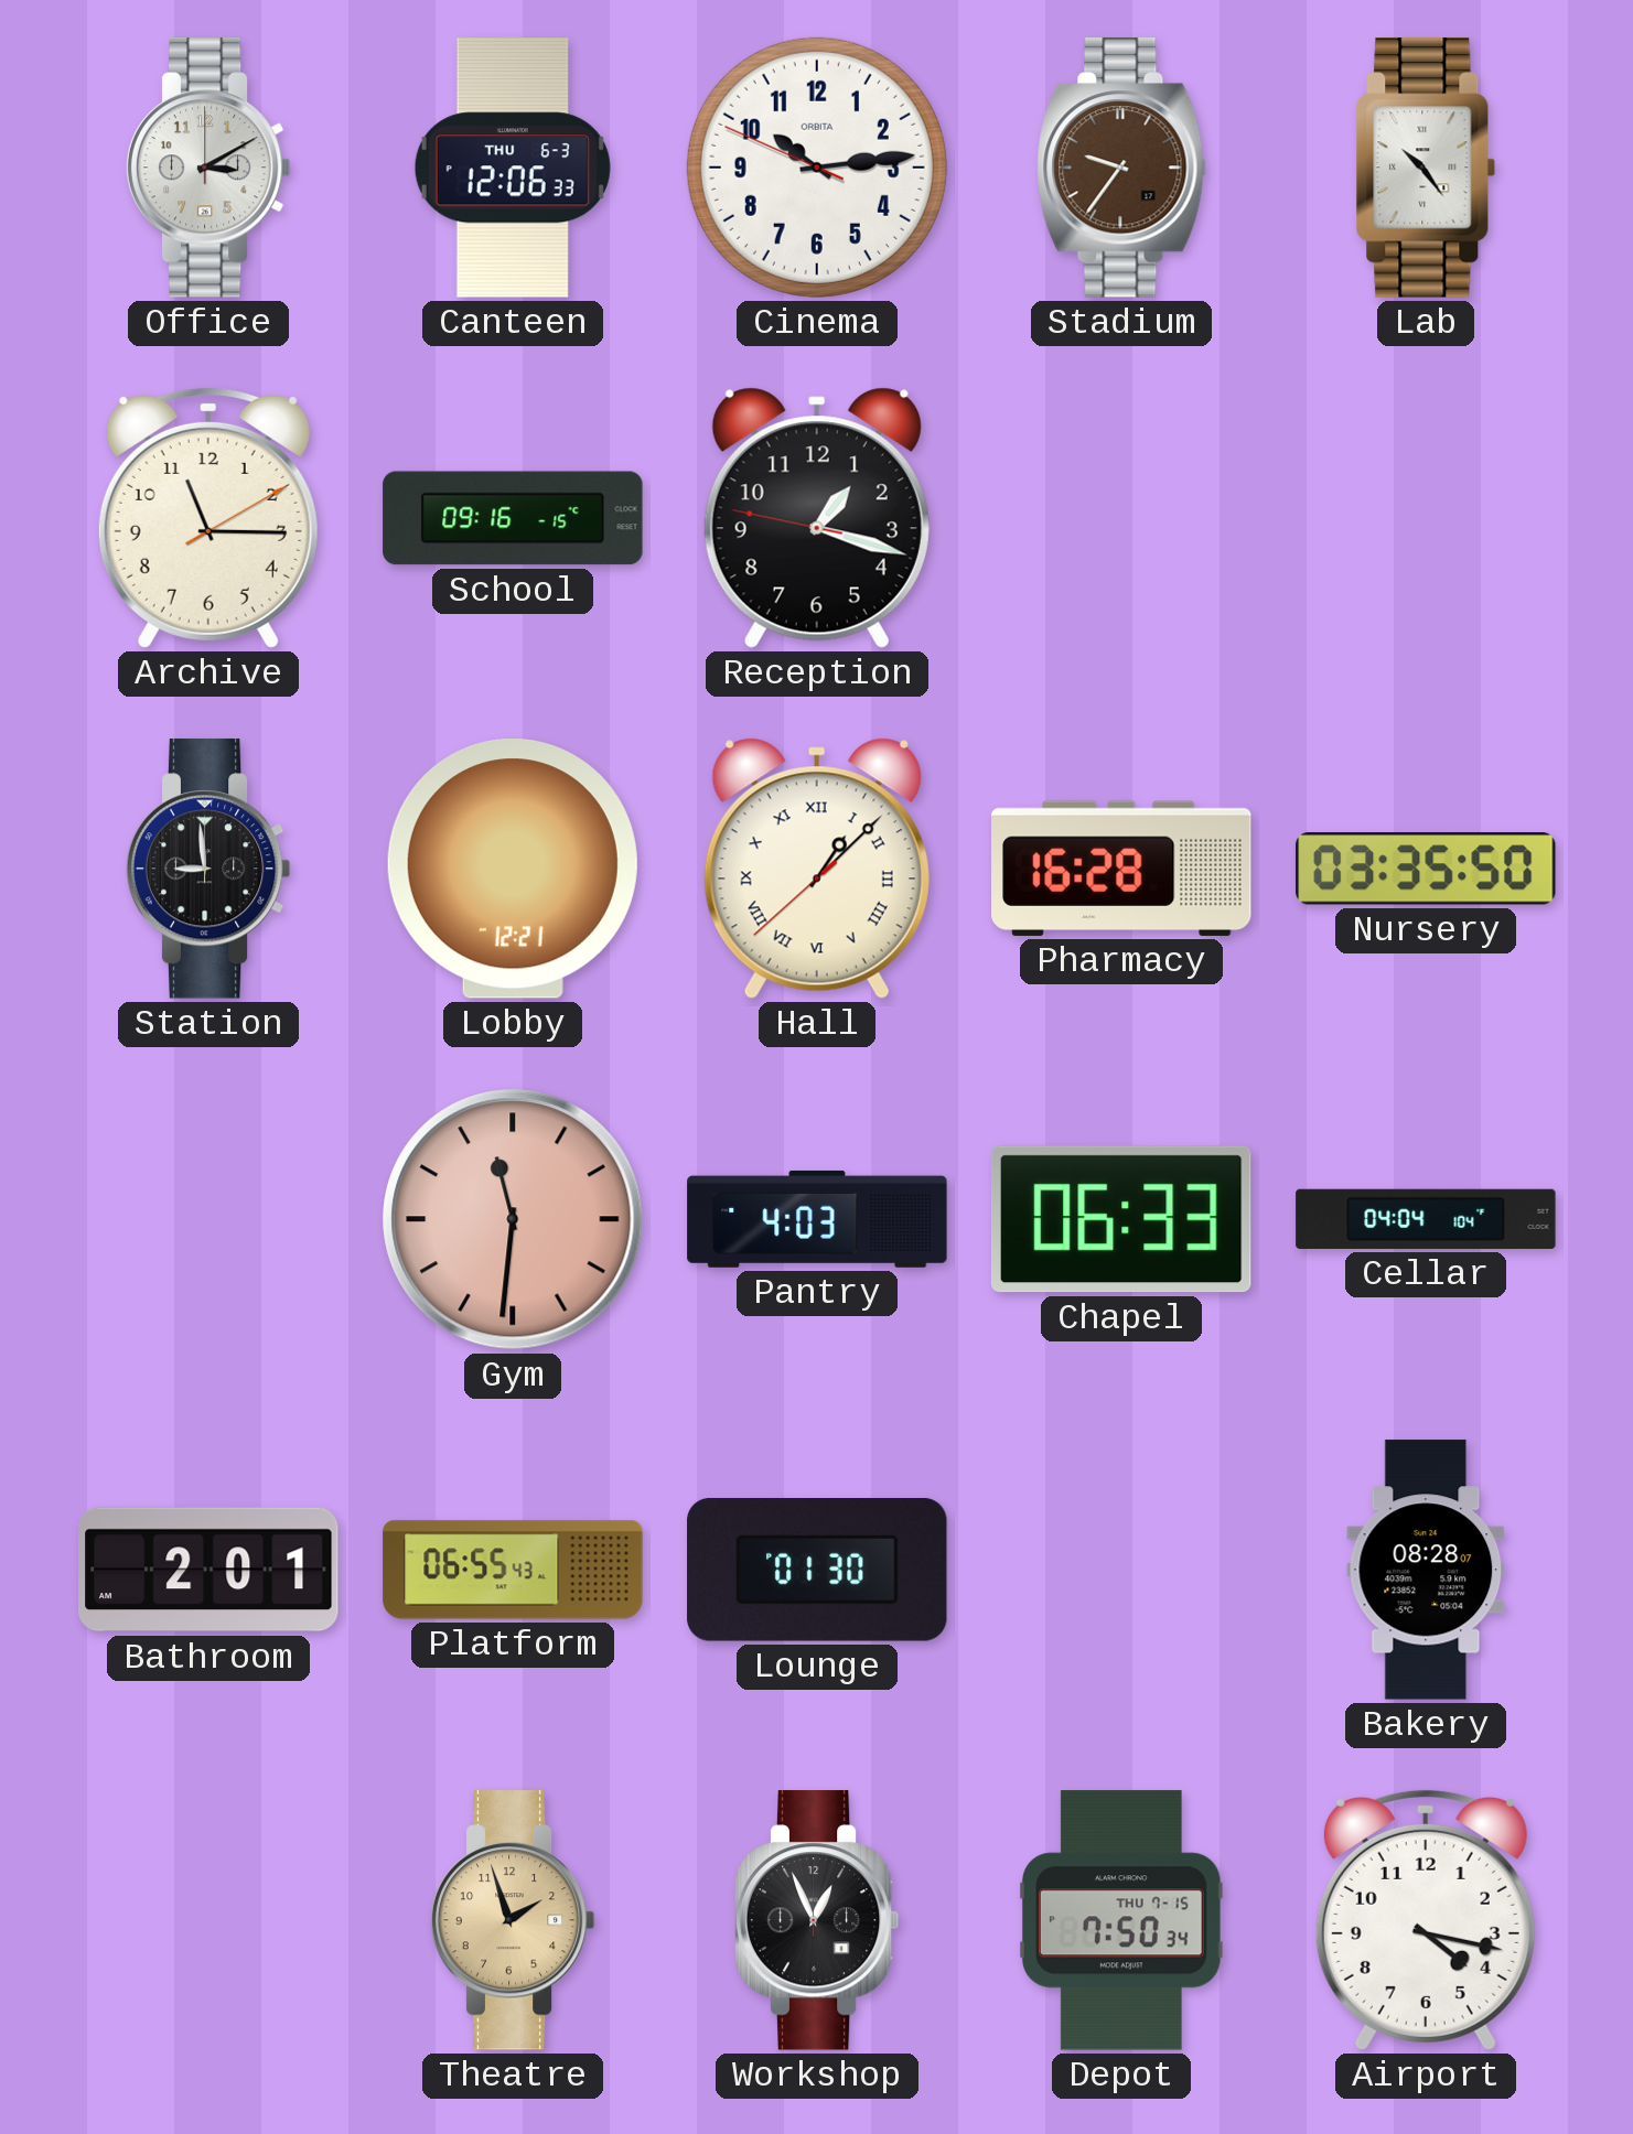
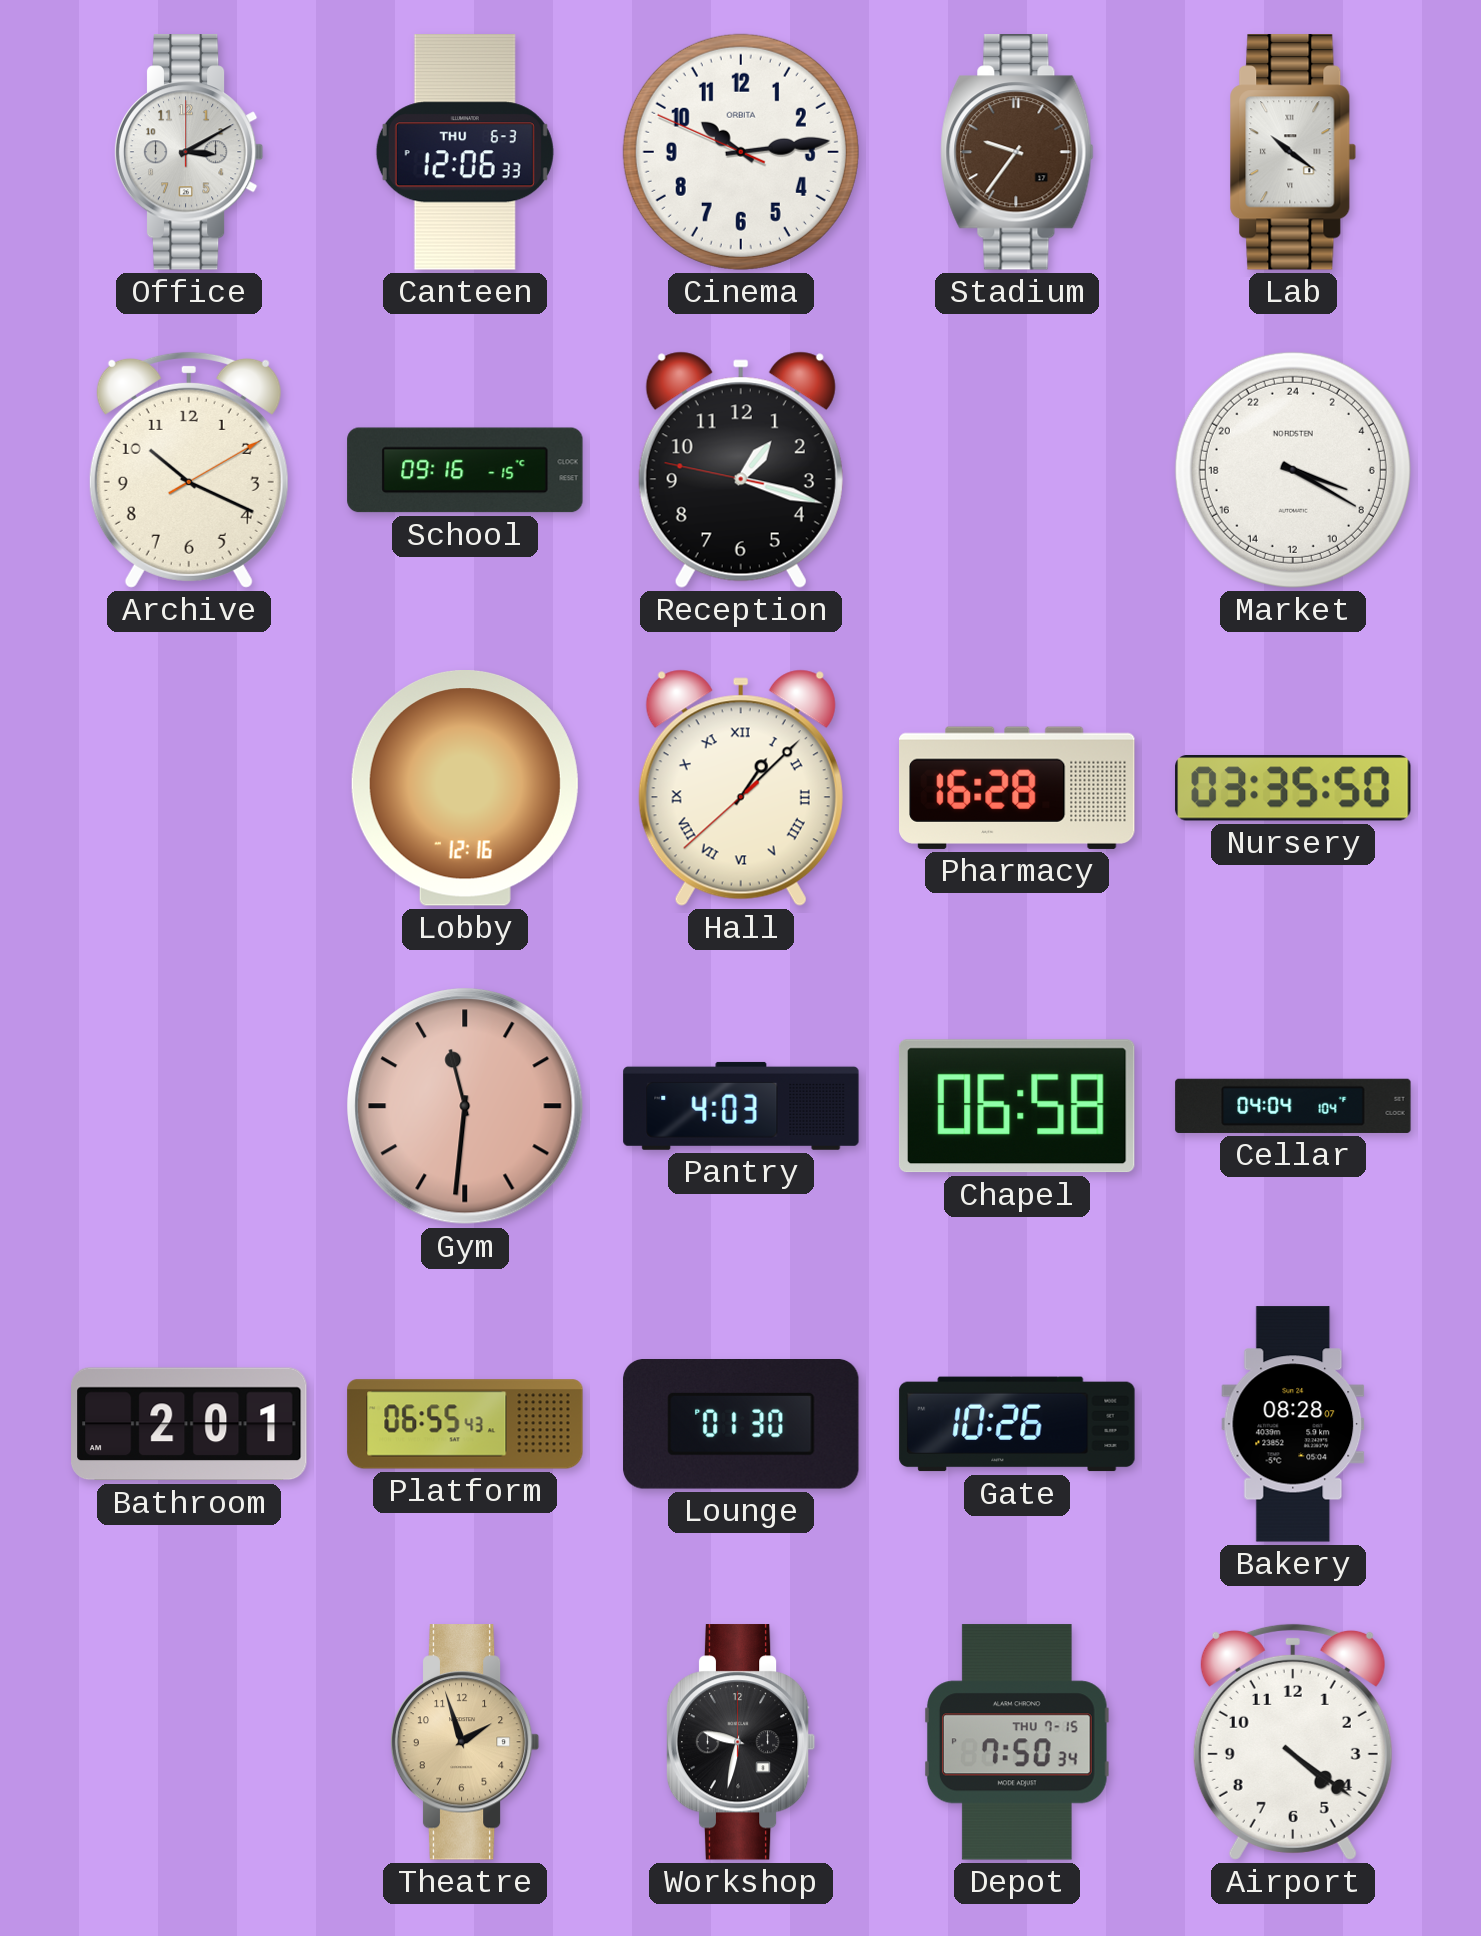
Lab: 10:24 -> 10:21 (1293, 152)
Archive: 11:15 -> 10:19 (189, 470)
Market: none -> 7:20 (1293, 470)
Station: 8:59 -> none (208, 869)
Lobby: 12:21 -> 12:16 (465, 789)
Chapel: 06:33 -> 06:58 (1017, 1106)
Gate: none -> 10:26 (1017, 1424)
Workshop: 12:56 -> 9:32 (741, 1742)
Airport: 4:17 -> 4:21 (1293, 1742)
